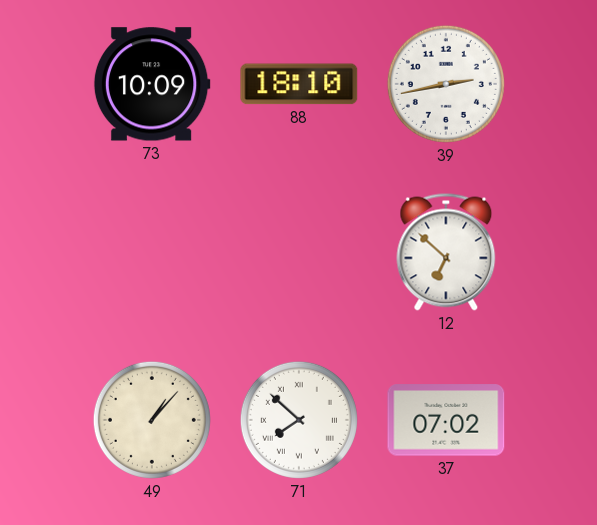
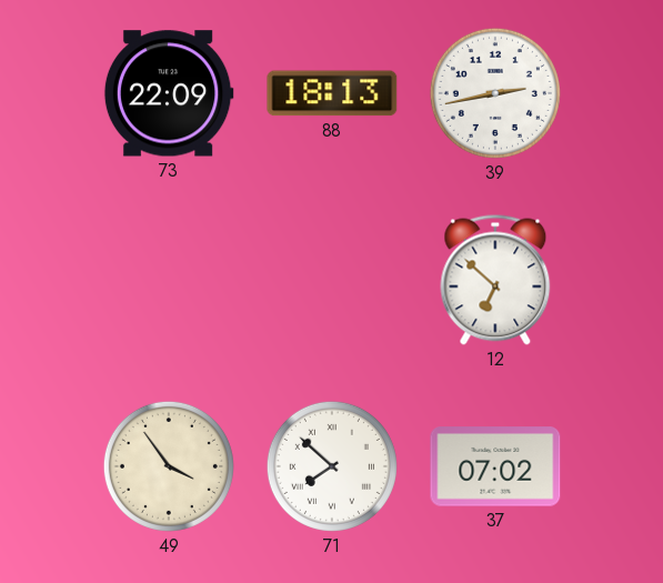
73: 10:09 -> 22:09 (169, 93)
88: 18:10 -> 18:13 (332, 93)
49: 1:07 -> 3:54 (169, 466)
